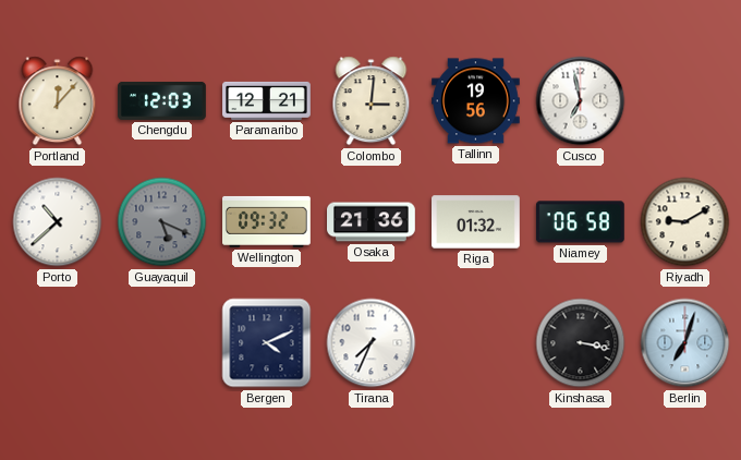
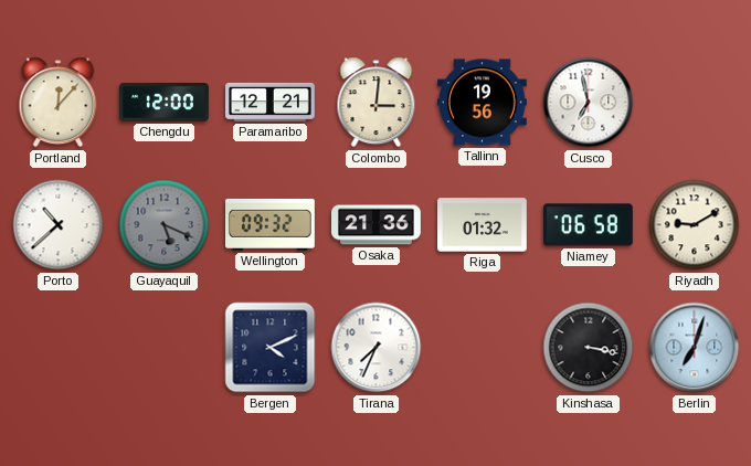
Chengdu: 12:03 -> 12:00 (165, 102)
